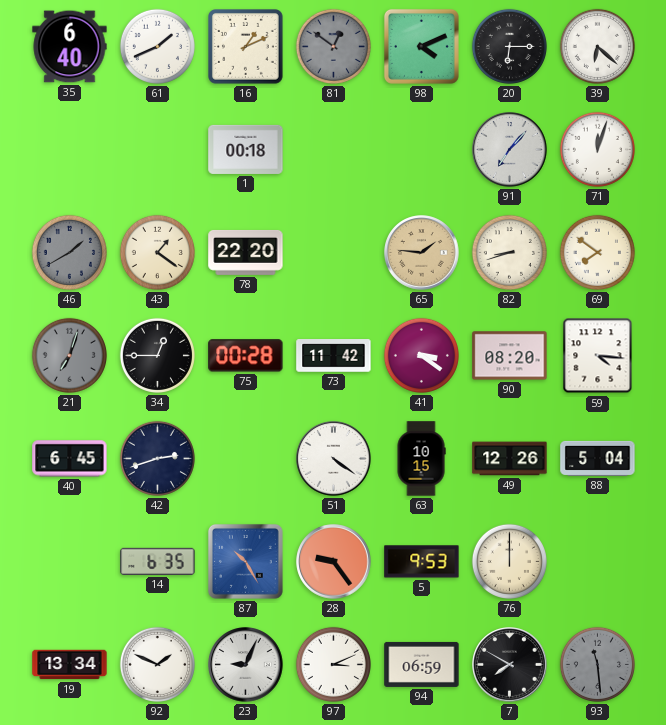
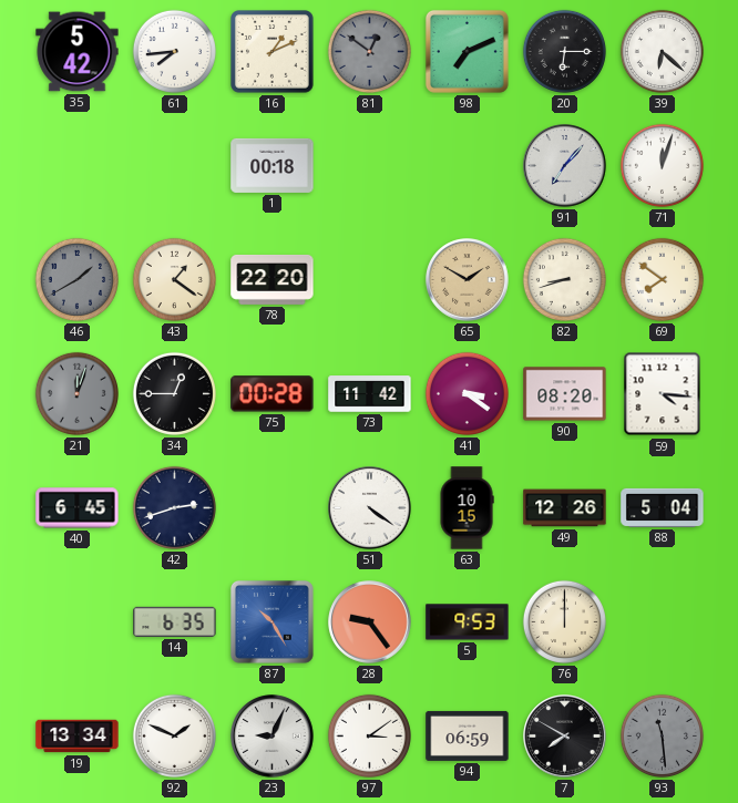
35: 6:40 -> 5:42 (78, 52)
61: 1:41 -> 7:44 (174, 51)
98: 4:11 -> 7:11 (467, 51)
65: 1:46 -> 1:50 (468, 280)
21: 7:03 -> 12:03 (76, 393)
97: 3:11 -> 3:09 (369, 735)
